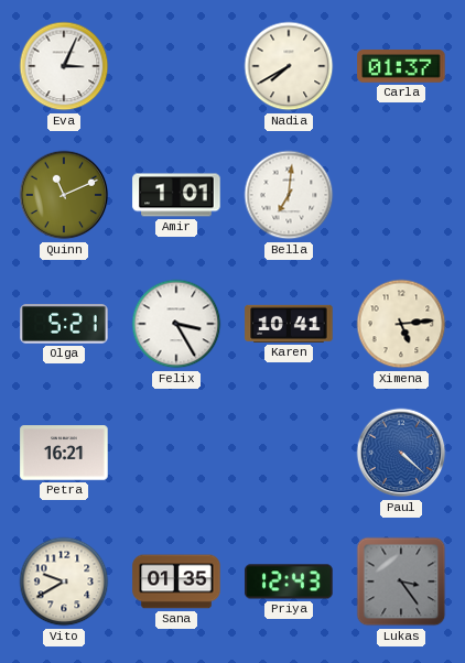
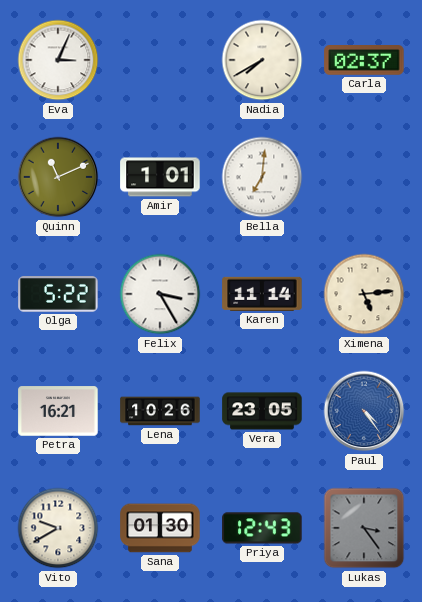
Carla: 01:37 -> 02:37 (364, 61)
Olga: 5:21 -> 5:22 (58, 294)
Karen: 10:41 -> 11:14 (262, 294)
Lena: none -> 10:26 (160, 411)
Vera: none -> 23:05 (262, 411)
Paul: 4:22 -> 4:24 (364, 411)
Sana: 01:35 -> 01:30 (160, 528)
